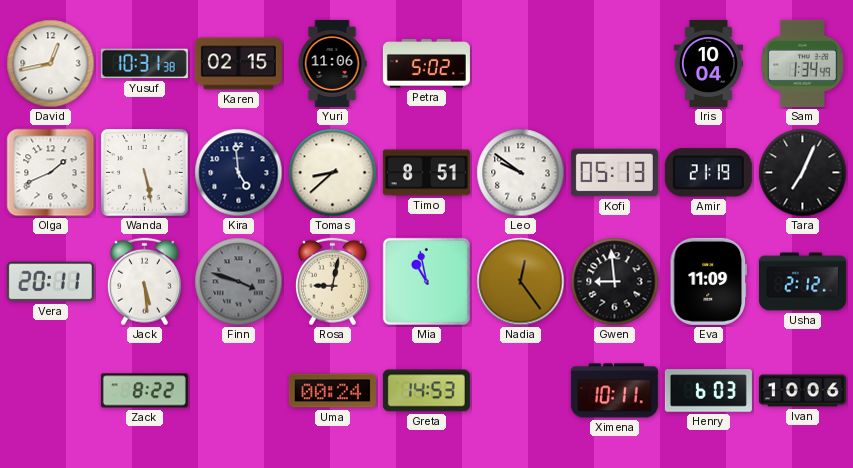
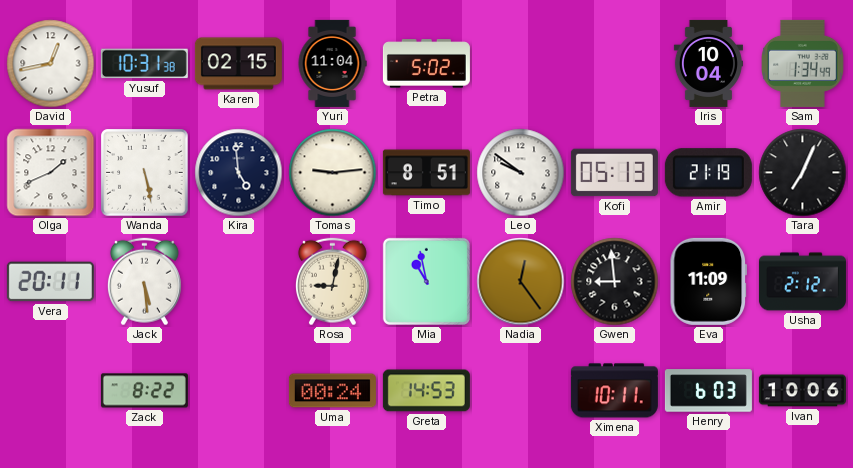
Yuri: 11:06 -> 11:04 (332, 63)
Tomas: 8:38 -> 9:14 (333, 173)
Finn: 3:48 -> none (239, 282)
